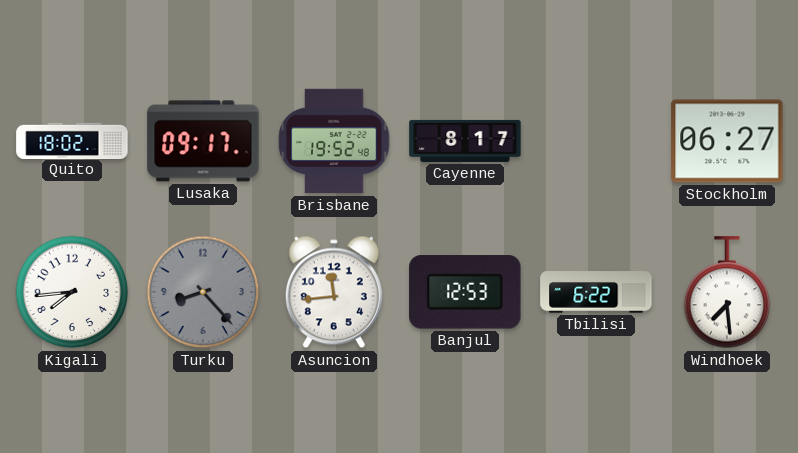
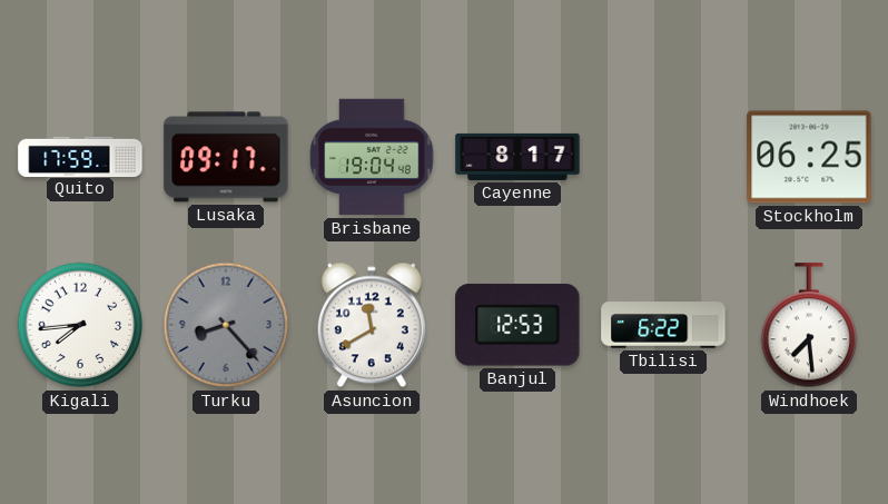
Quito: 18:02 -> 17:59 (80, 156)
Brisbane: 19:52 -> 19:04 (372, 157)
Stockholm: 06:27 -> 06:25 (809, 157)
Asuncion: 11:44 -> 11:40 (372, 325)
